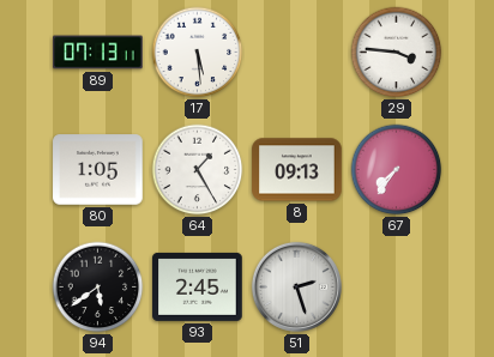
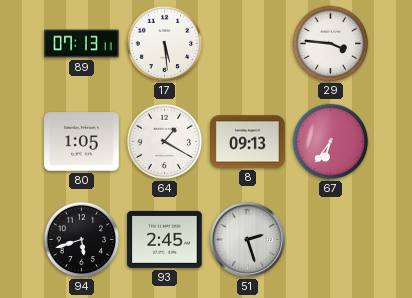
64: 1:25 -> 1:20 (165, 142)
67: 7:36 -> 6:36 (331, 142)
94: 5:39 -> 5:42 (82, 240)
